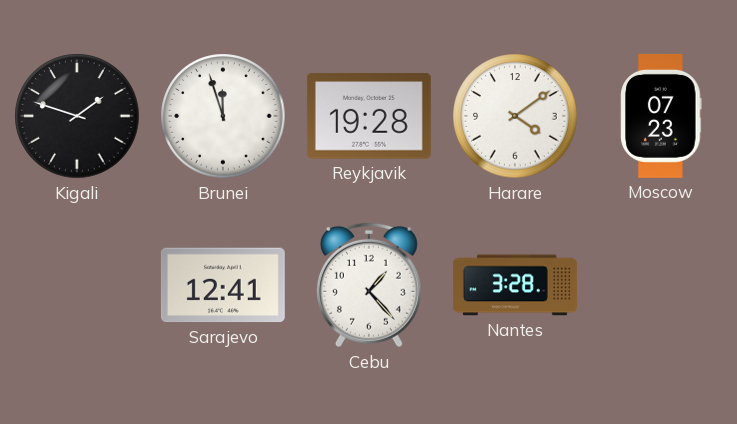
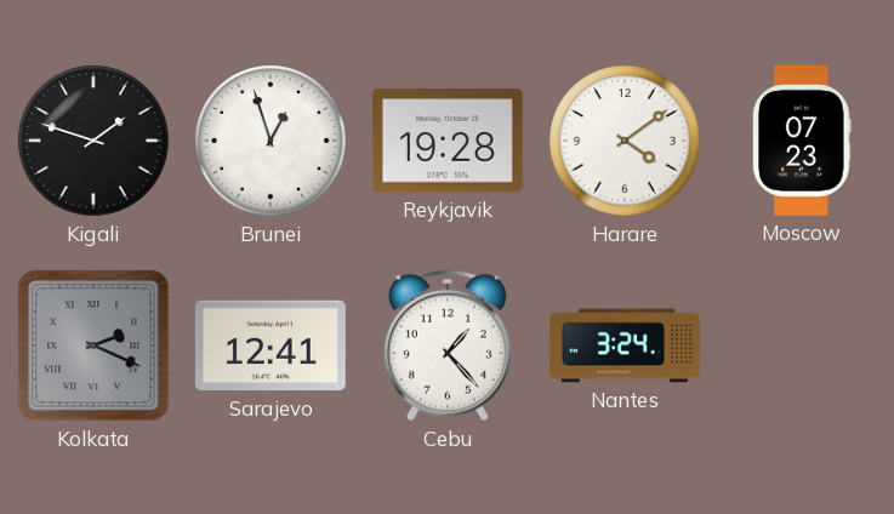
Brunei: 11:57 -> 12:57 (271, 141)
Kolkata: none -> 2:19 (93, 345)
Nantes: 3:28 -> 3:24 (625, 345)
